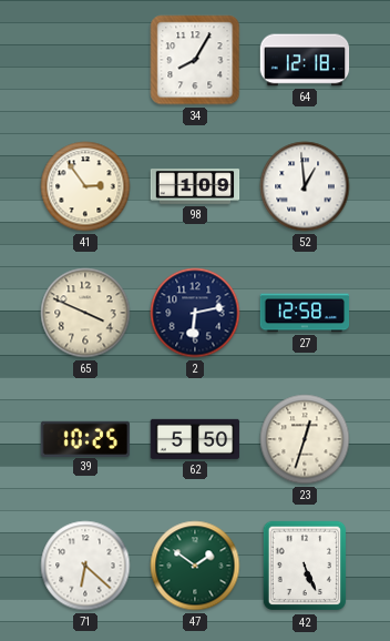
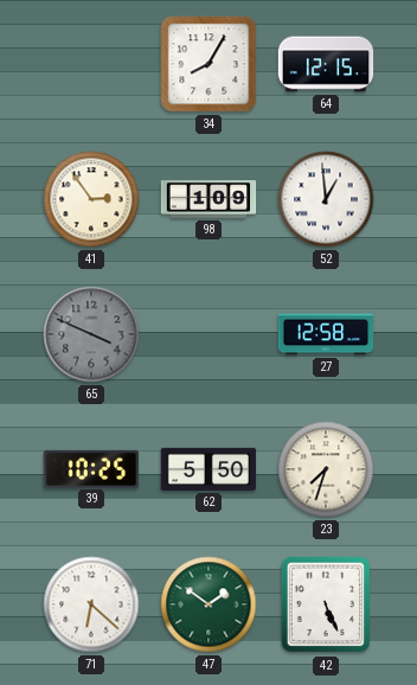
64: 12:18 -> 12:15 (326, 64)
65 dial: cream -> grey (91, 334)
2: 6:13 -> none (195, 313)
23: 12:33 -> 7:33 (326, 469)
